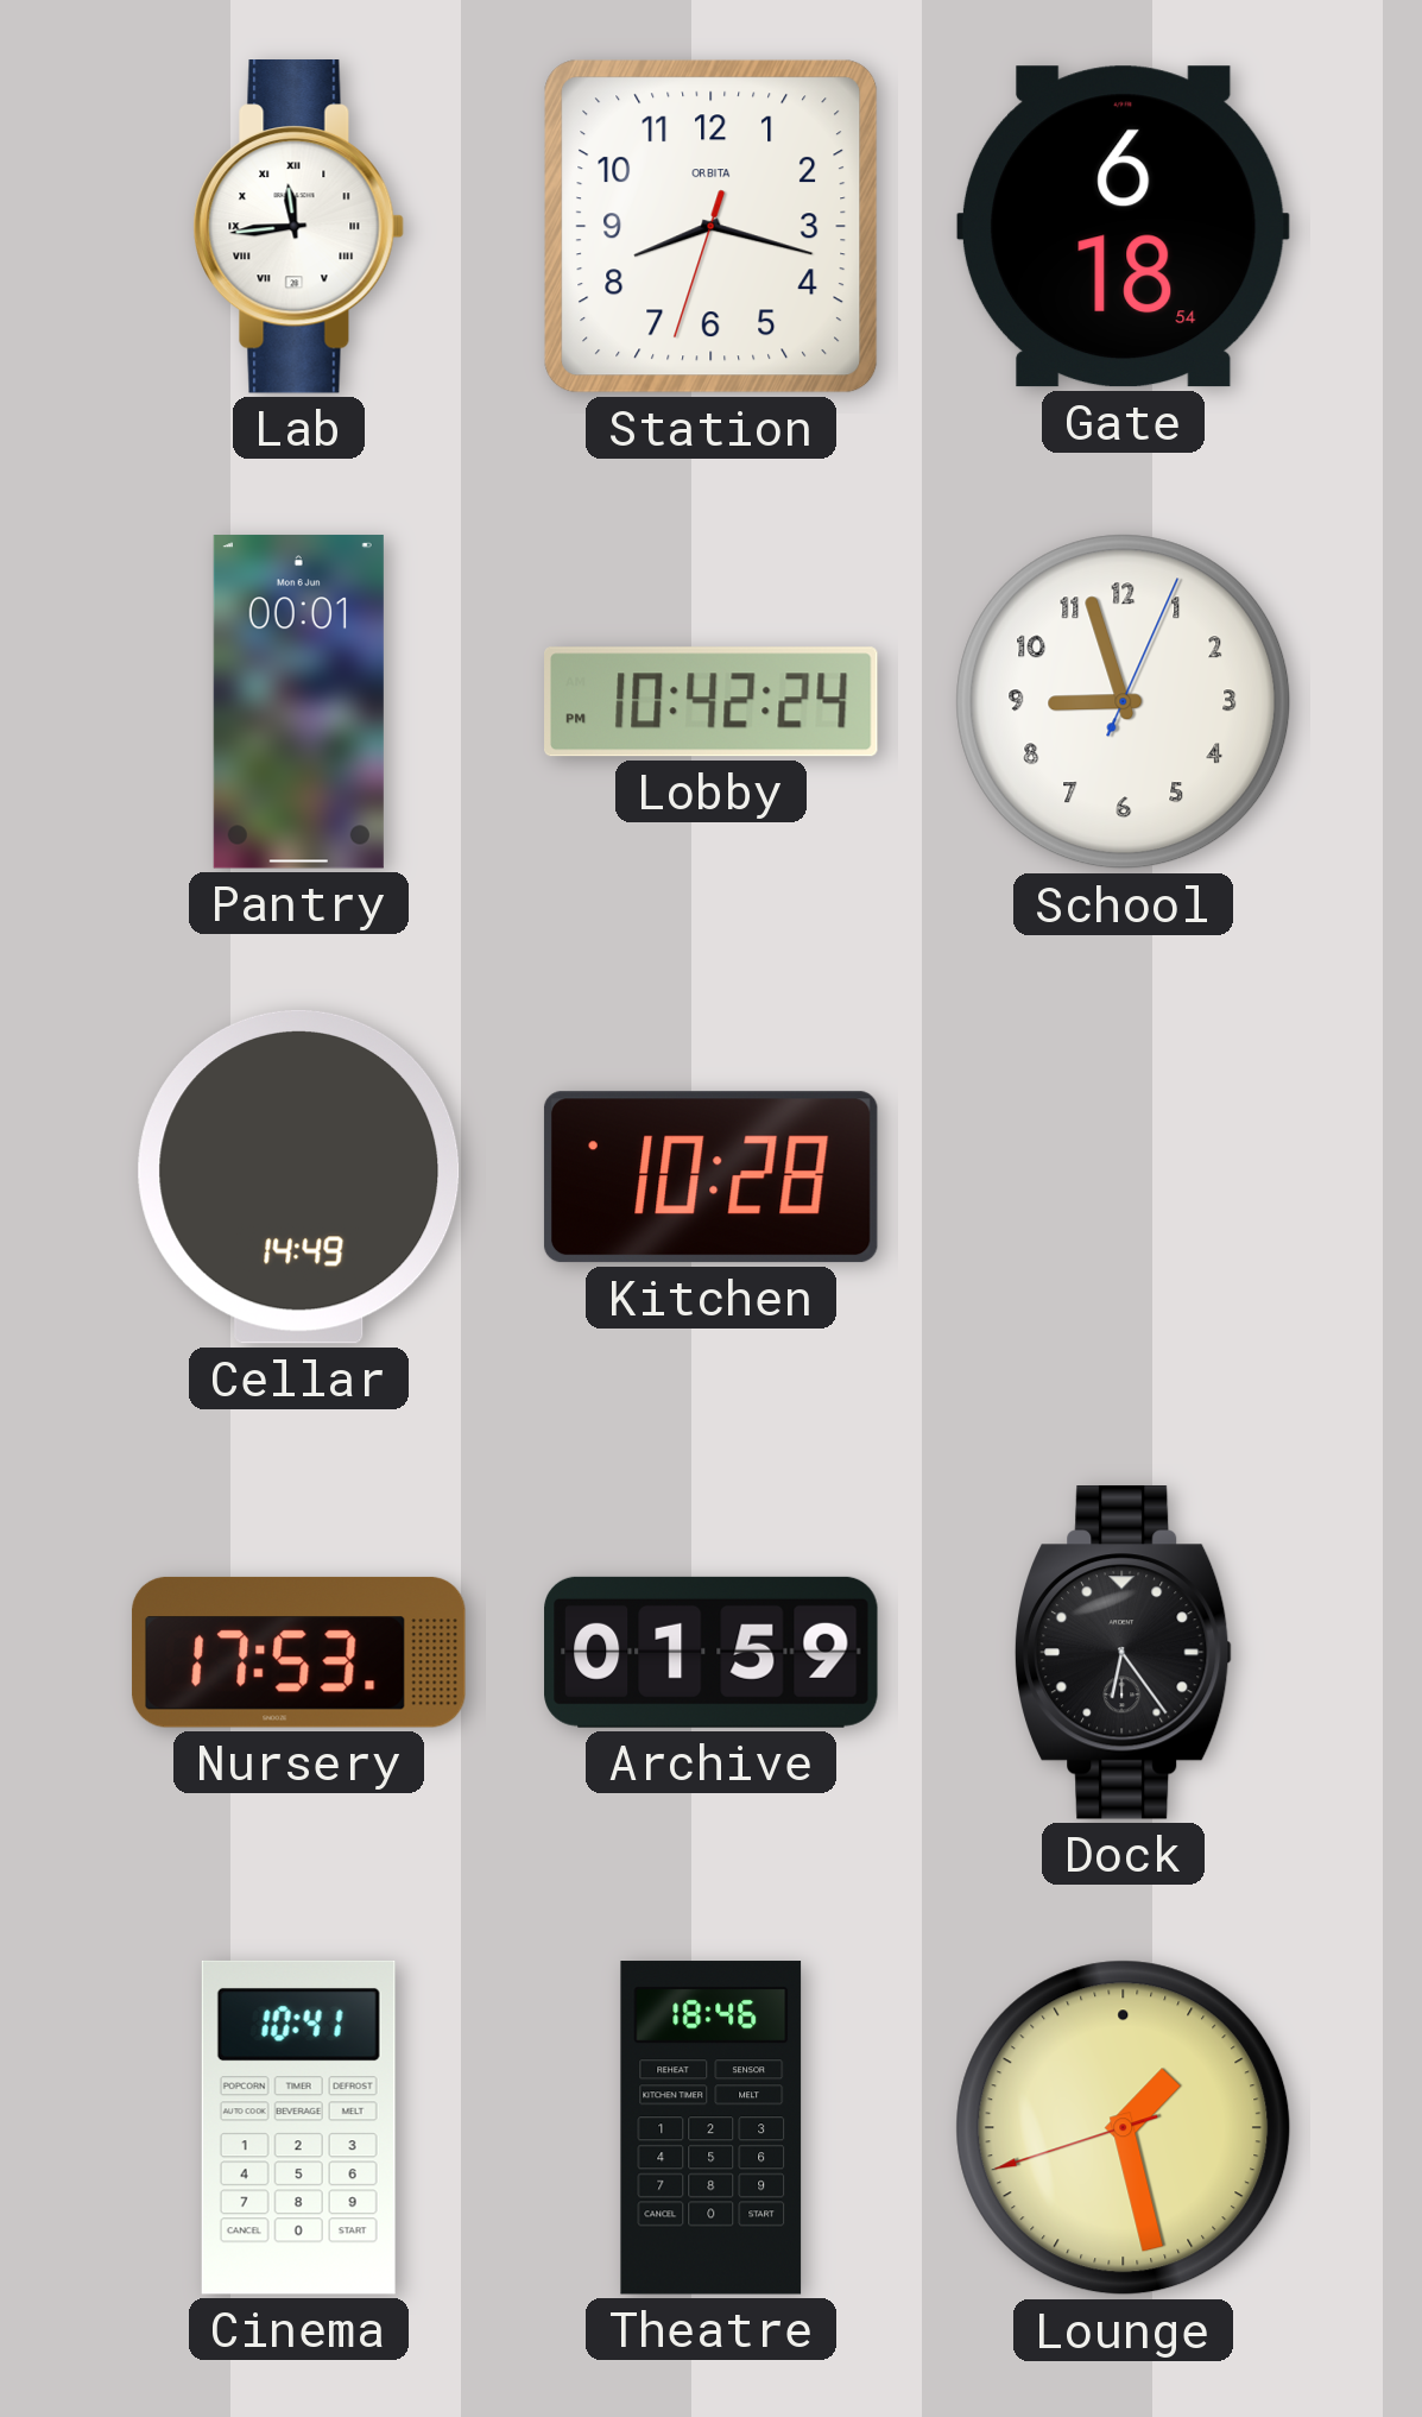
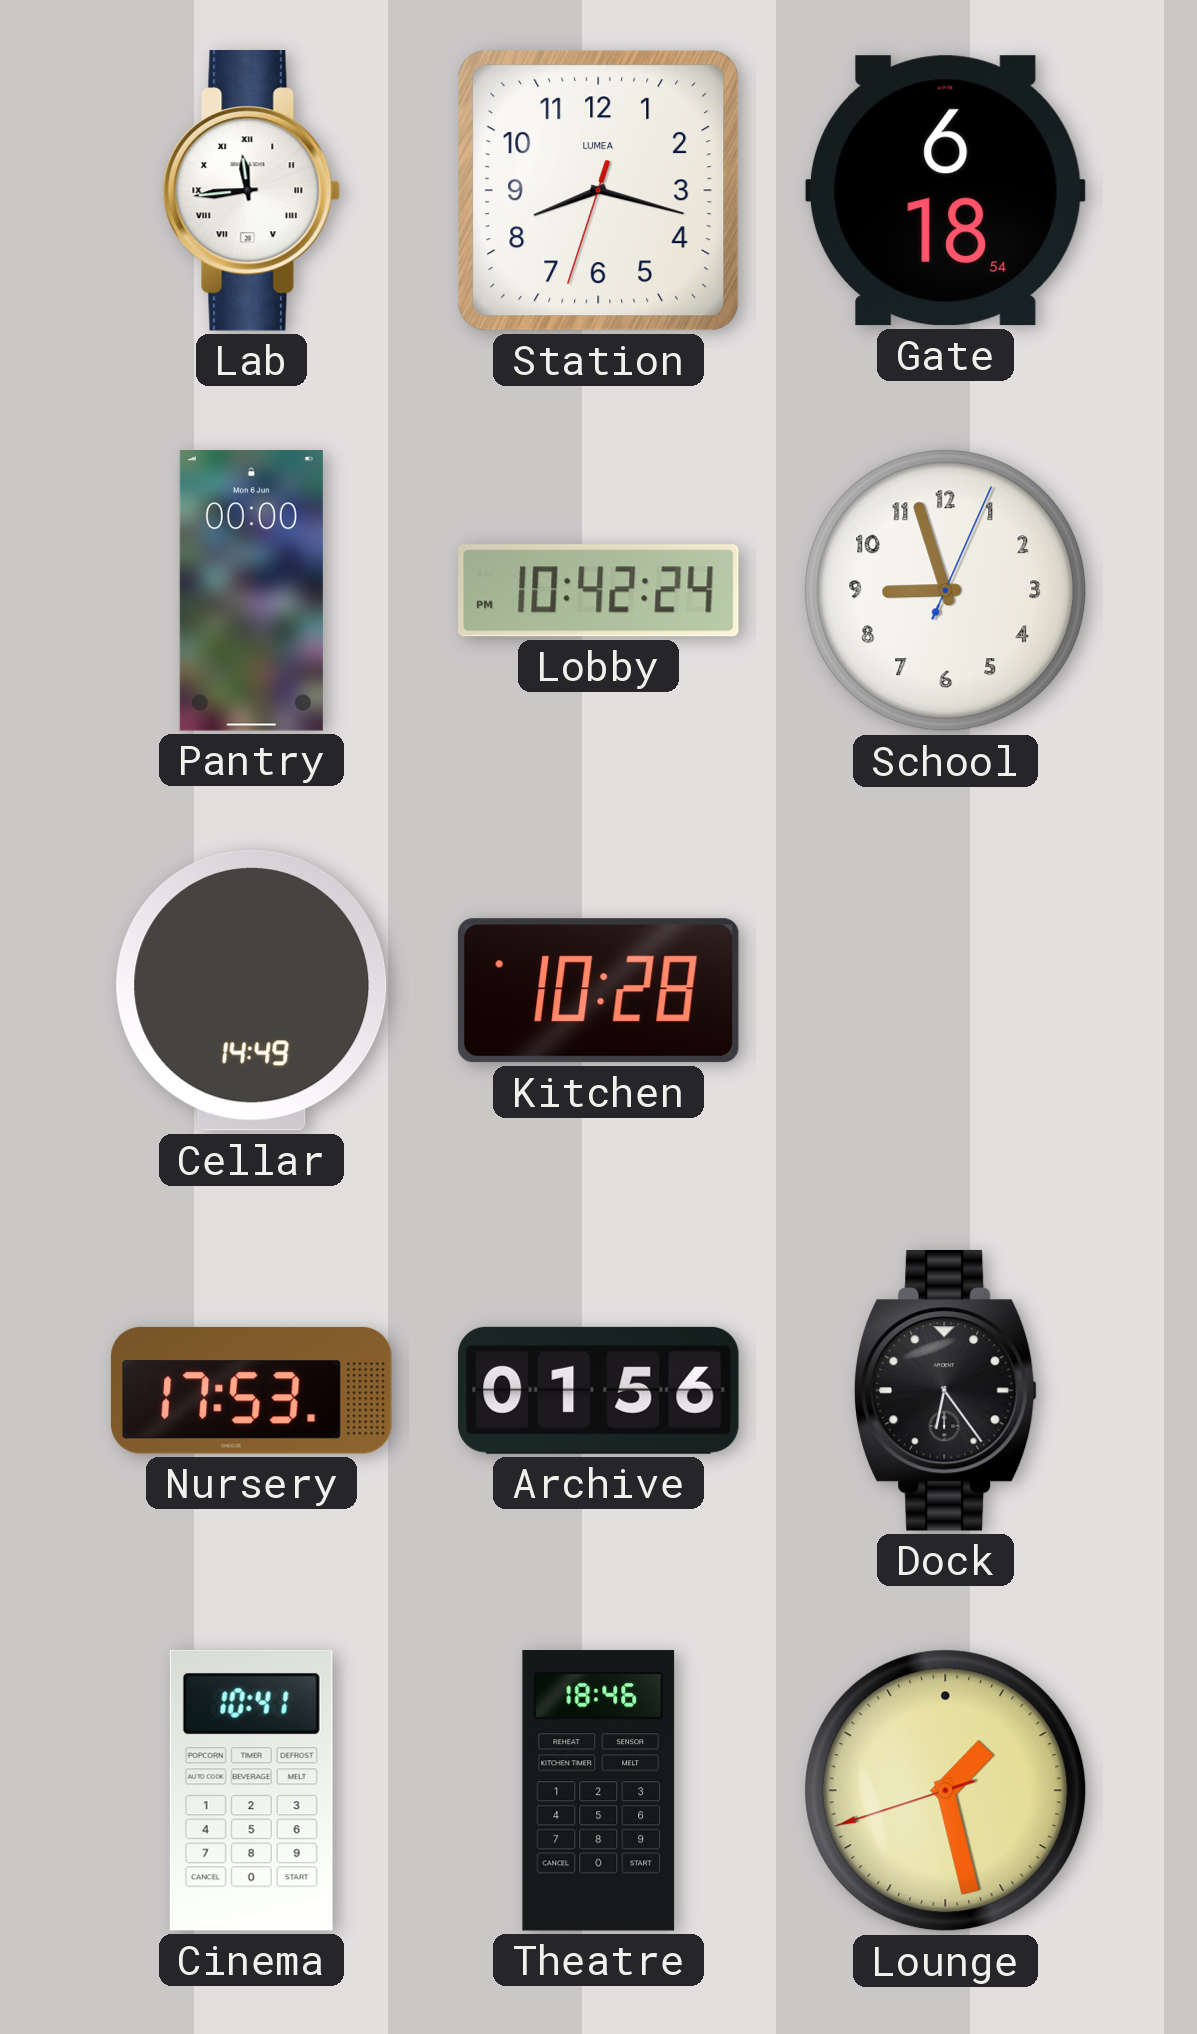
Station brand: ORBITA -> LUMEA (599, 191)
Pantry: 00:01 -> 00:00 (251, 591)
Archive: 01:59 -> 01:56 (599, 1390)
